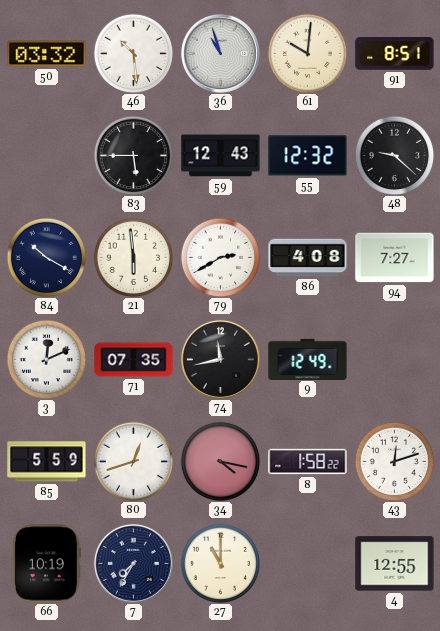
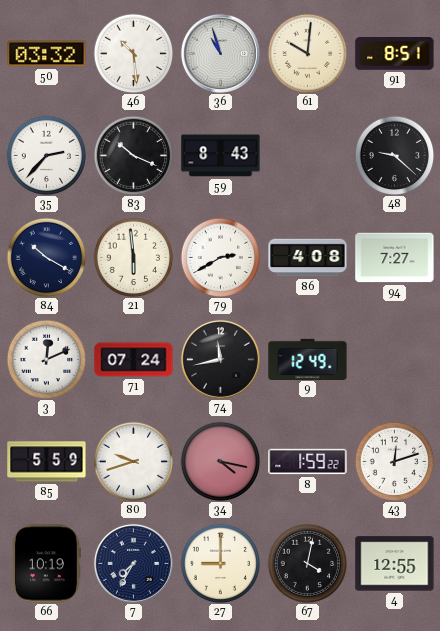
35: none -> 2:37 (46, 155)
83: 5:45 -> 10:19 (133, 155)
59: 12:43 -> 8:43 (221, 156)
55: 12:32 -> none (308, 156)
71: 07:35 -> 07:24 (134, 360)
80: 12:42 -> 9:42 (133, 461)
8: 1:58 -> 1:59 (308, 462)
27: 11:00 -> 9:00 (220, 563)
67: none -> 4:02 (307, 563)
